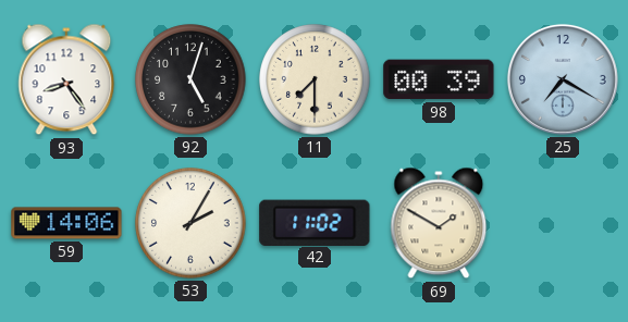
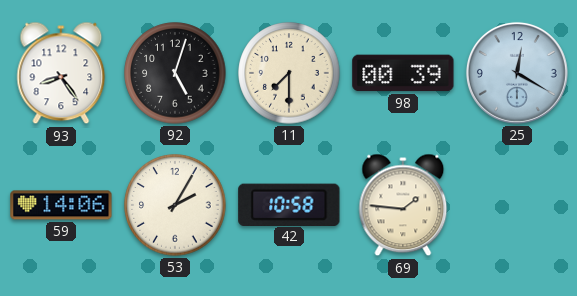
25: 7:20 -> 12:20 (517, 73)
42: 11:02 -> 10:58 (289, 204)
69: 1:50 -> 1:46 (403, 205)
